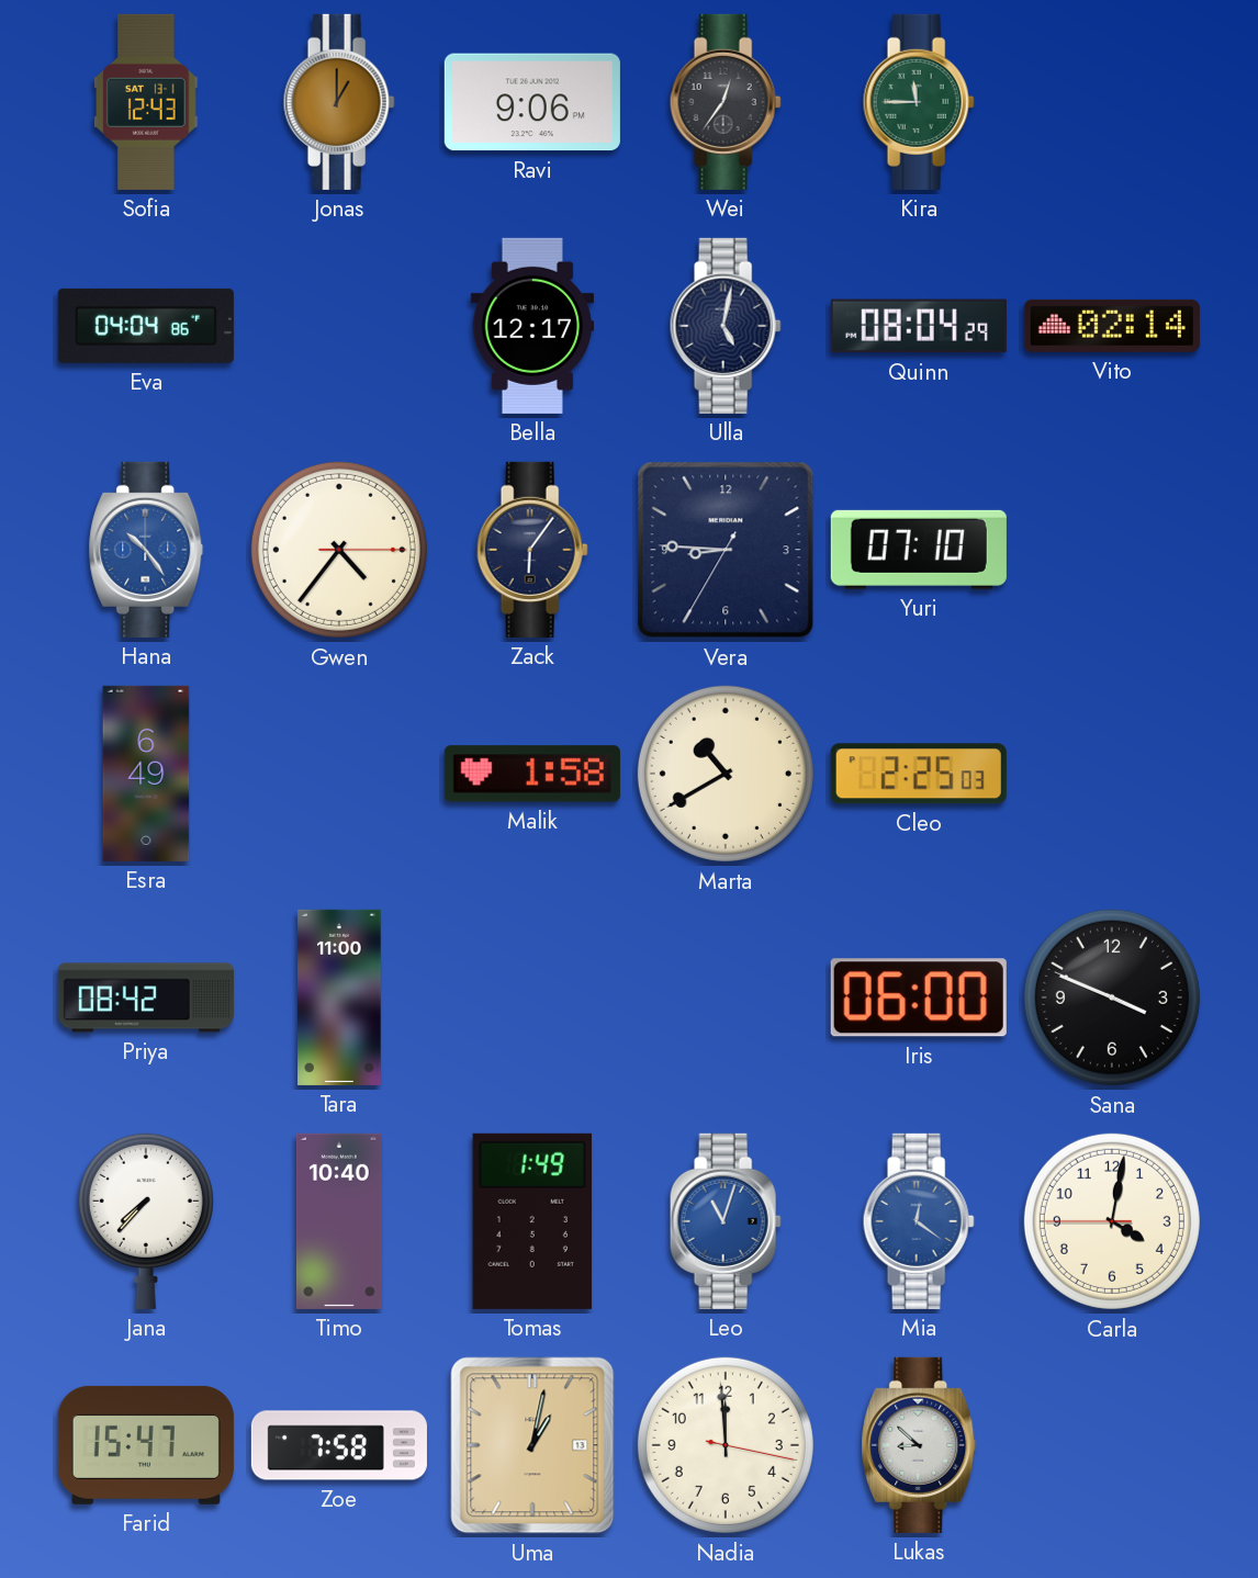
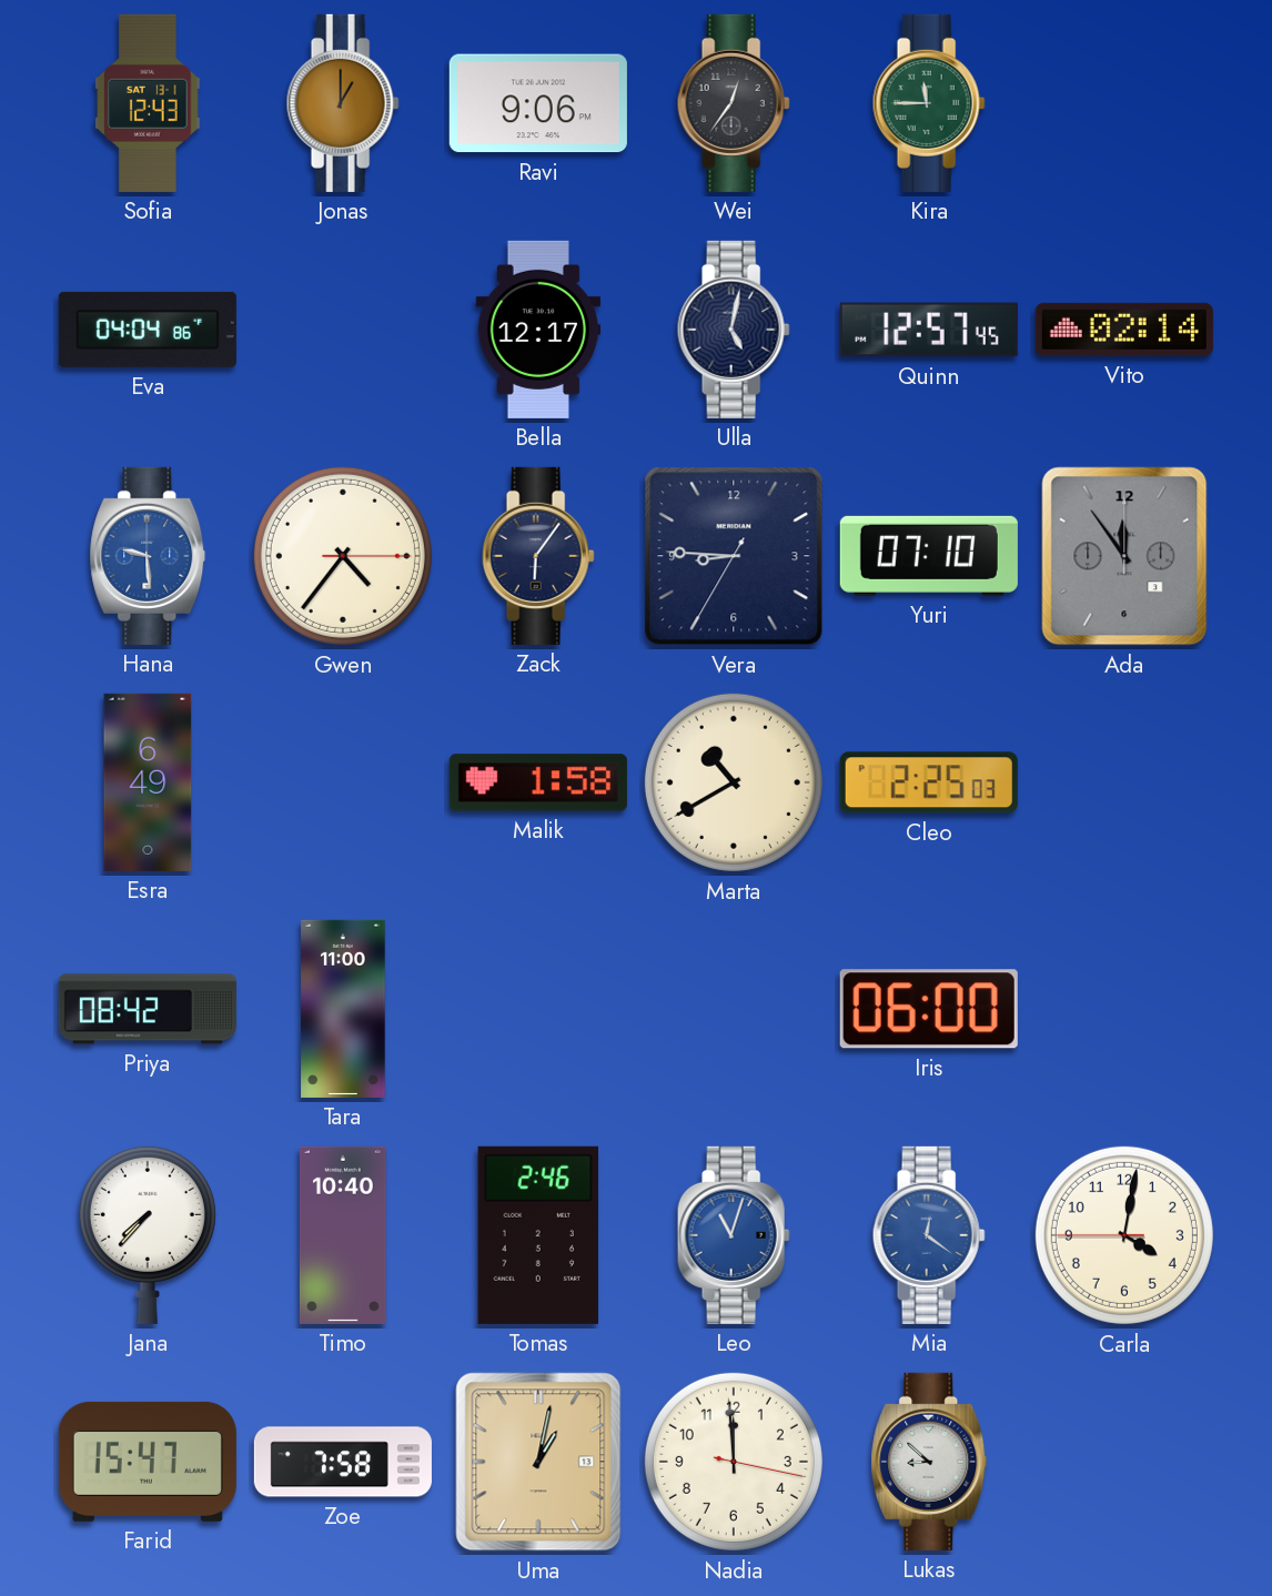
Quinn: 08:04 -> 12:57 (929, 330)
Hana: 10:24 -> 9:29 (148, 556)
Ada: none -> 11:54 (1124, 556)
Sana: 3:48 -> none (1112, 997)
Tomas: 1:49 -> 2:46 (538, 1235)
